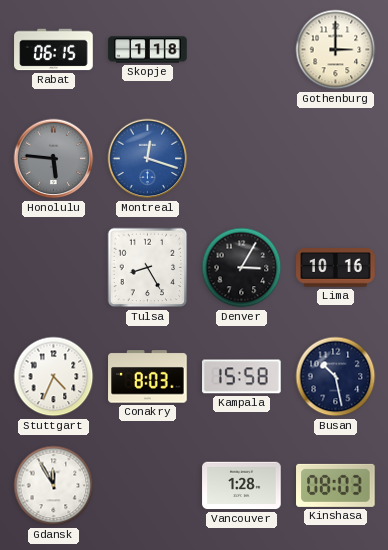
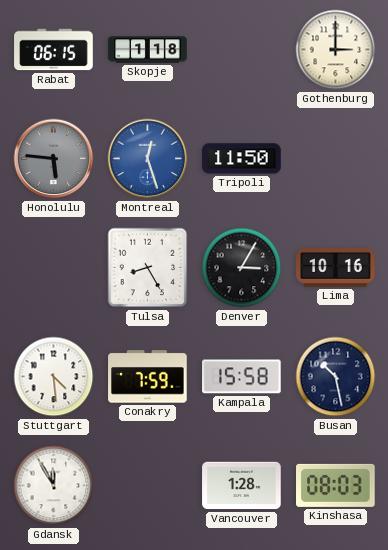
Montreal: 12:18 -> 12:27 (148, 159)
Tripoli: none -> 11:50 (242, 159)
Stuttgart: 4:34 -> 4:29 (54, 377)
Conakry: 8:03 -> 7:59 (148, 377)
